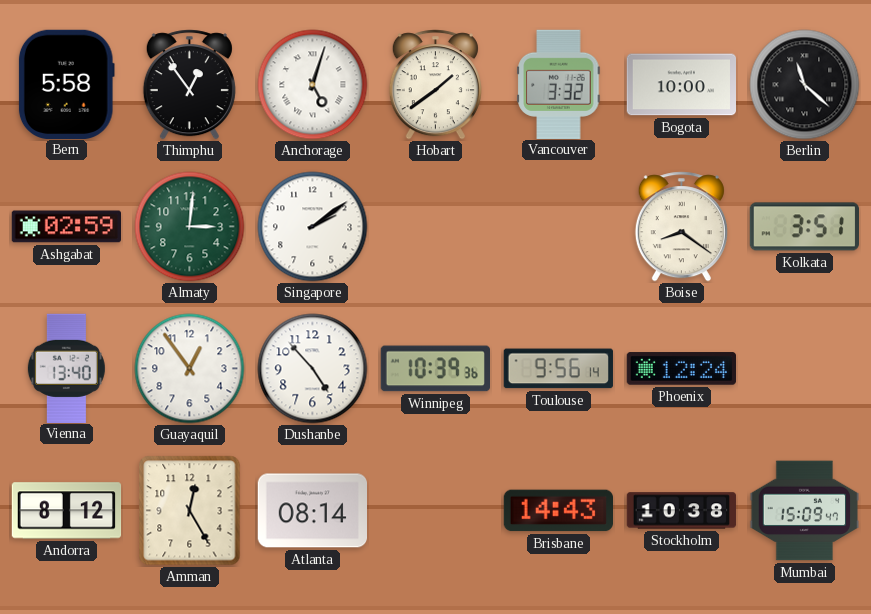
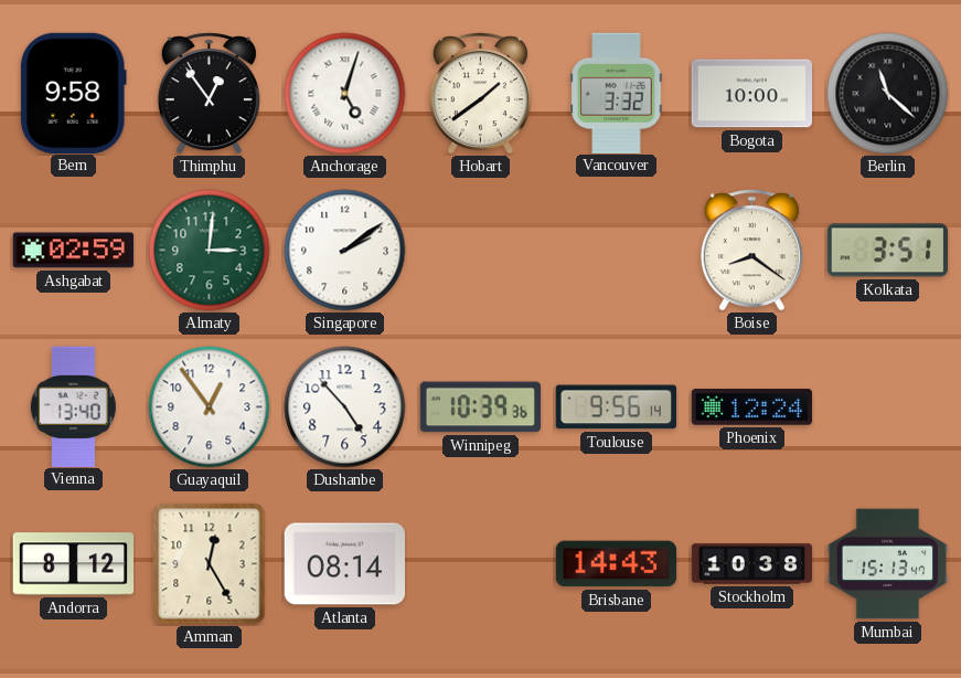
Bern: 5:58 -> 9:58 (73, 93)
Mumbai: 15:09 -> 15:13 (888, 564)
